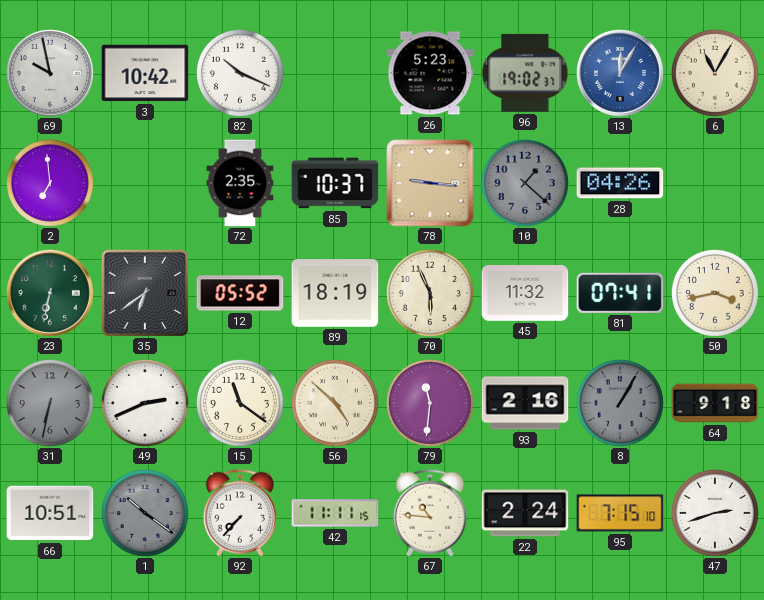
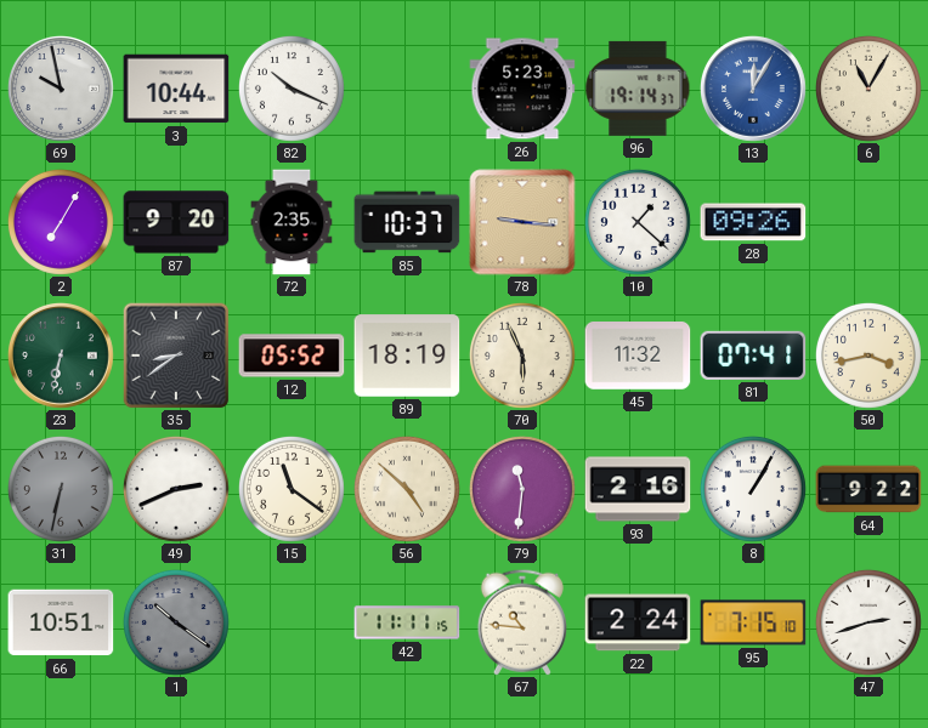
3: 10:42 -> 10:44 (176, 89)
96: 19:02 -> 19:14 (638, 89)
2: 6:59 -> 7:05 (61, 222)
87: none -> 9:20 (176, 222)
10 dial: grey -> white (638, 222)
28: 04:26 -> 09:26 (753, 222)
35: 6:39 -> 8:39 (176, 356)
8 dial: grey -> white (753, 489)
64: 9:18 -> 9:22 (868, 489)
92: 7:37 -> none (240, 513)
